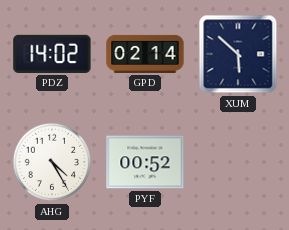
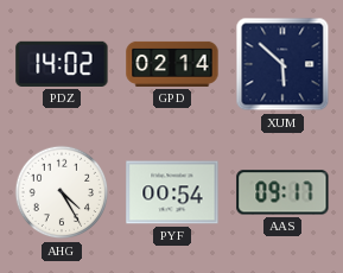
PYF: 00:52 -> 00:54 (172, 192)
AAS: none -> 09:17 (282, 192)
